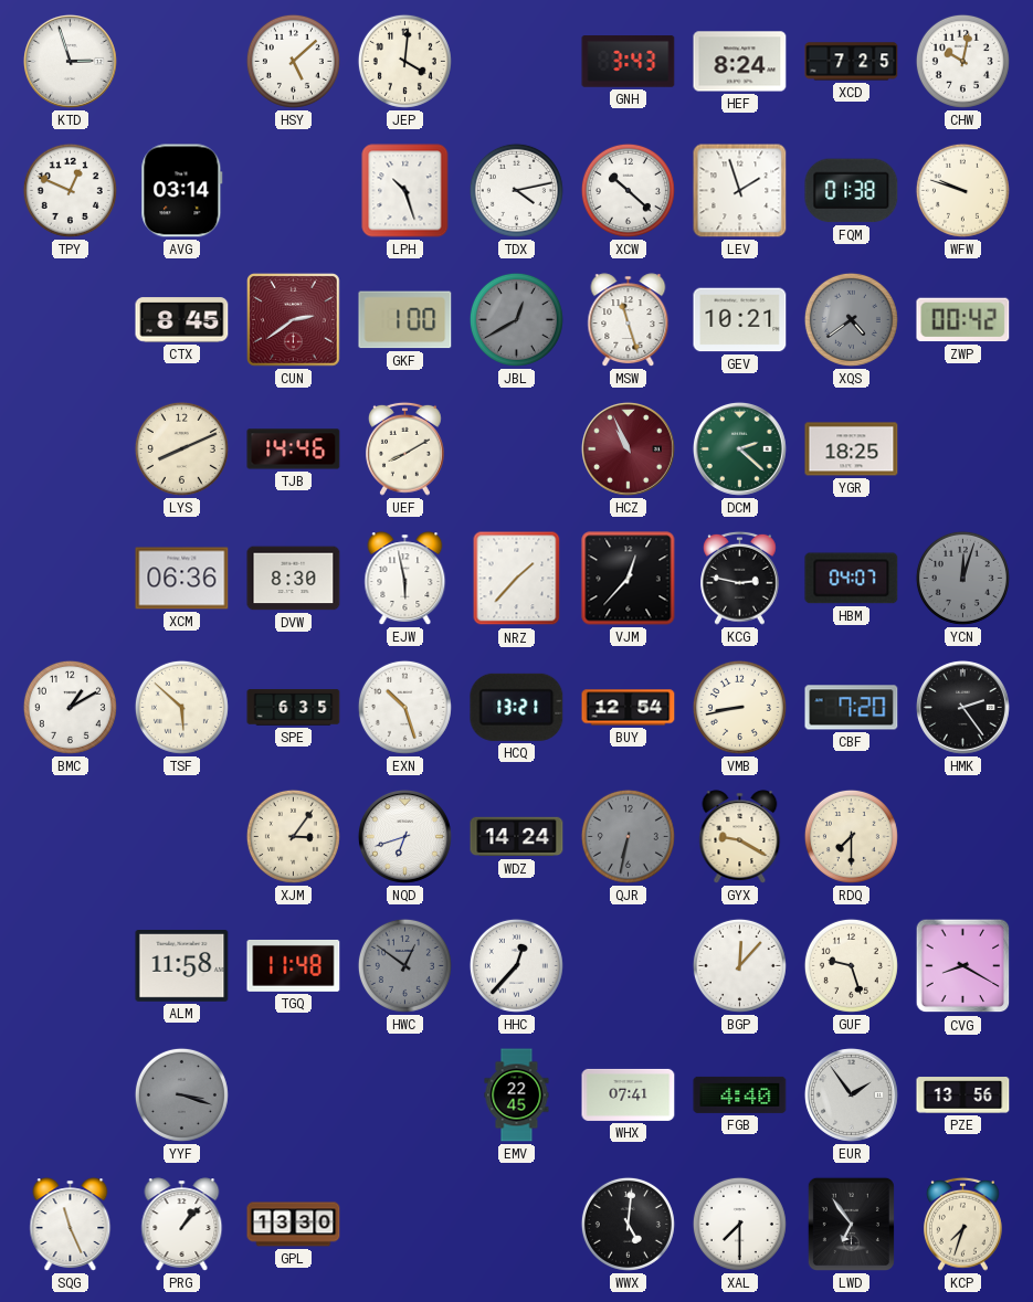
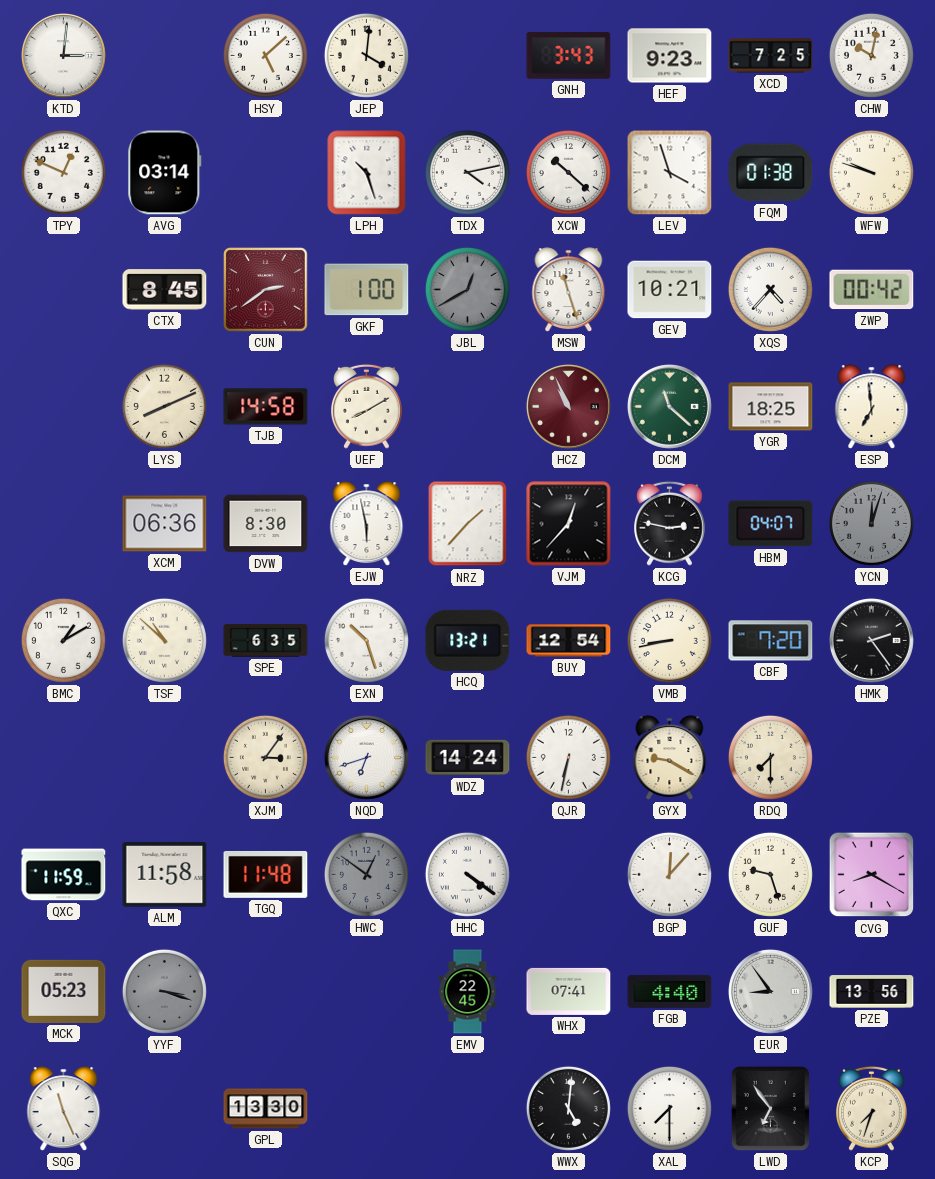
KTD: 2:57 -> 3:01 (63, 55)
HEF: 8:24 -> 9:23 (670, 56)
LEV: 1:57 -> 3:57 (670, 173)
XQS: 4:39 -> 4:37 (770, 289)
XQS dial: grey -> white (770, 289)
TJB: 14:46 -> 14:58 (266, 407)
DCM: 2:22 -> 11:22 (669, 406)
ESP: none -> 6:59 (872, 407)
TSF: 5:52 -> 10:52 (164, 640)
QJR dial: grey -> white (568, 757)
QXC: none -> 11:59 (64, 875)
HHC: 12:37 -> 4:21 (467, 874)
MCK: none -> 05:23 (64, 991)
EUR: 1:54 -> 8:54 (770, 991)
PRG: 1:07 -> none (182, 1225)
